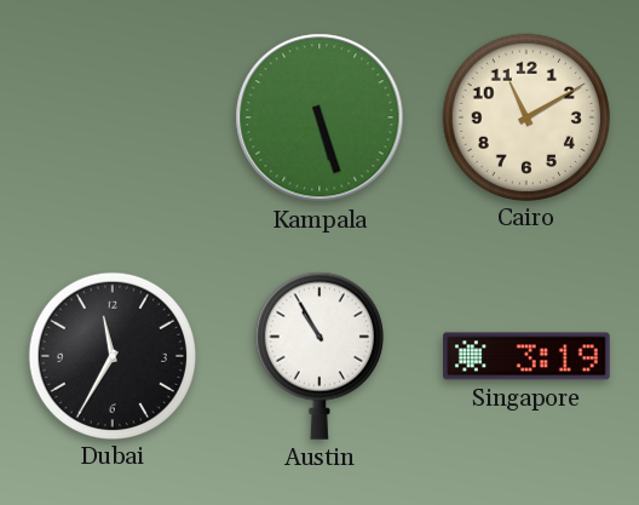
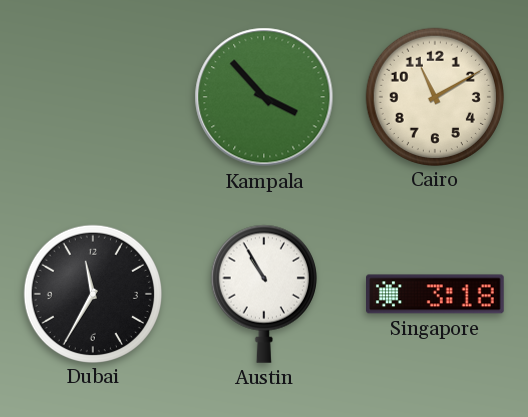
Kampala: 5:27 -> 3:53 (264, 97)
Singapore: 3:19 -> 3:18 (436, 294)
